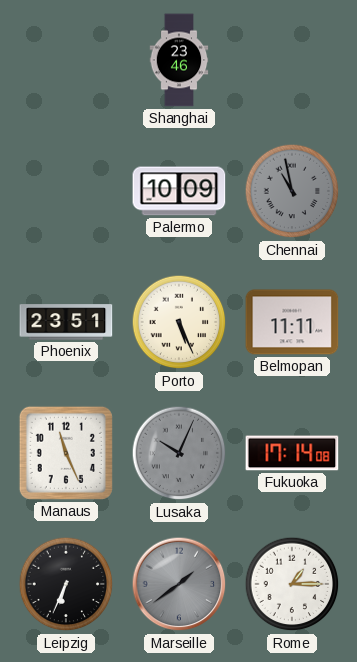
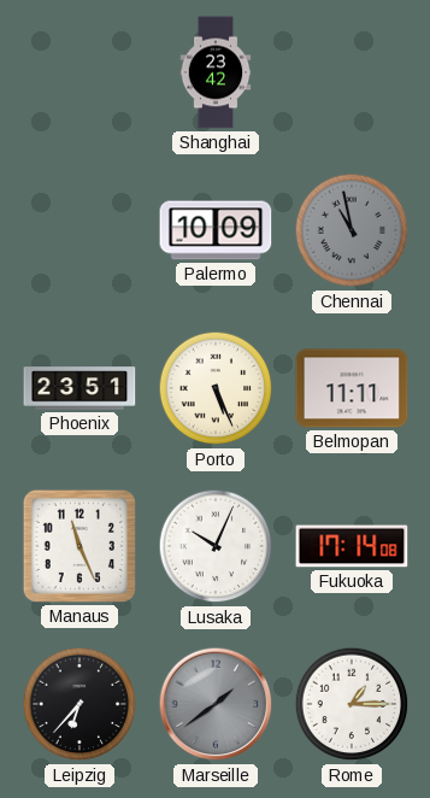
Shanghai: 23:46 -> 23:42 (216, 72)
Lusaka dial: grey -> white (216, 546)
Leipzig: 6:34 -> 6:37 (79, 704)
